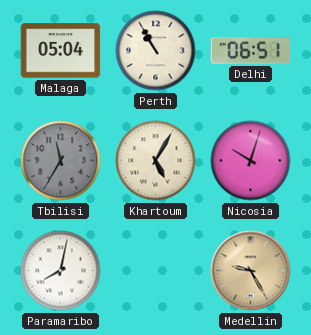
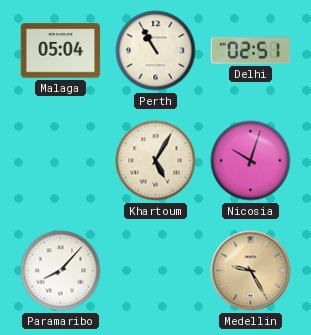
Delhi: 06:51 -> 02:51 (251, 51)
Tbilisi: 11:35 -> none (61, 161)
Paramaribo: 8:02 -> 8:07 (61, 271)
